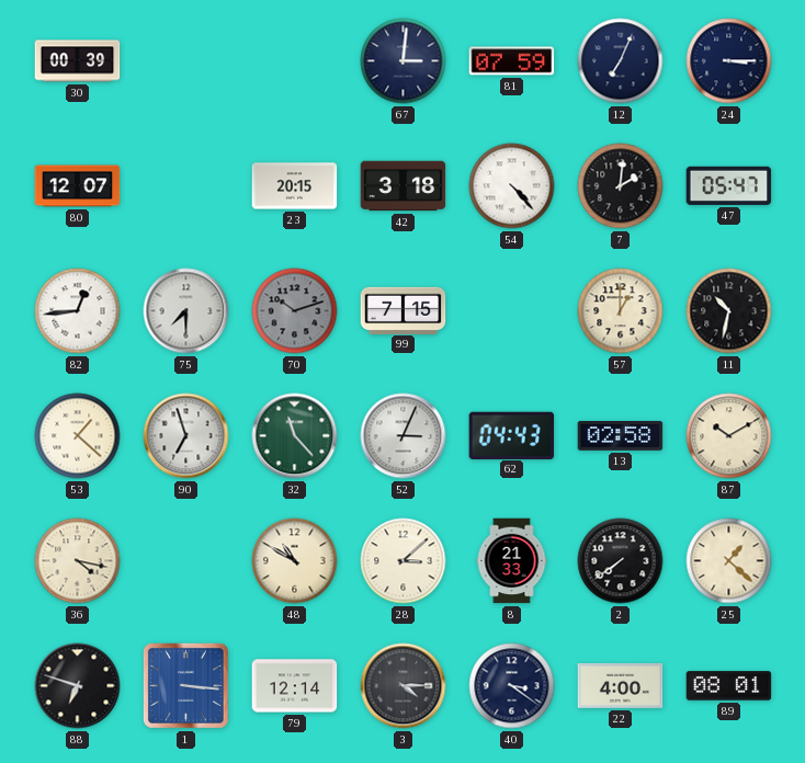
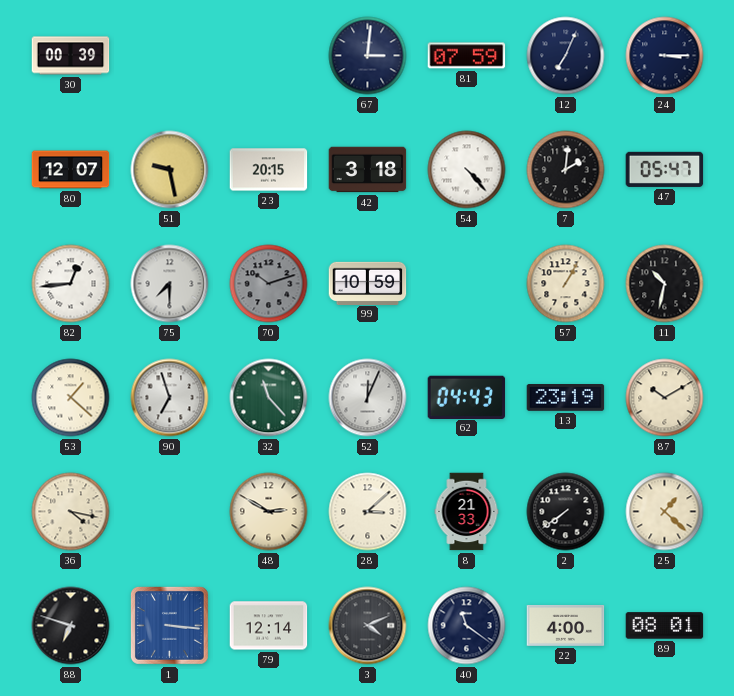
51: none -> 9:28 (170, 170)
99: 7:15 -> 10:59 (368, 283)
57: 1:00 -> 1:05 (566, 284)
52: 3:04 -> 12:04 (368, 398)
13: 02:58 -> 23:19 (566, 398)
48: 10:50 -> 2:50 (269, 512)
3: 4:15 -> 4:11 (368, 626)
40: 3:21 -> 11:21 (467, 626)
